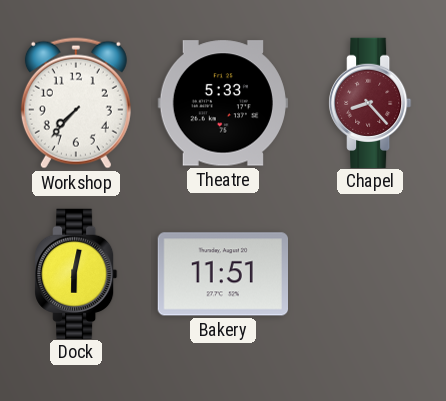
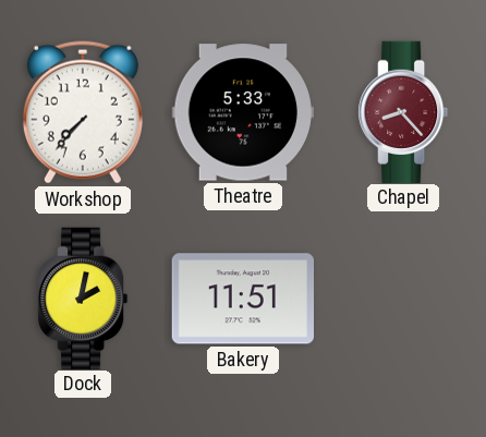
Dock: 6:02 -> 2:02 (84, 298)
